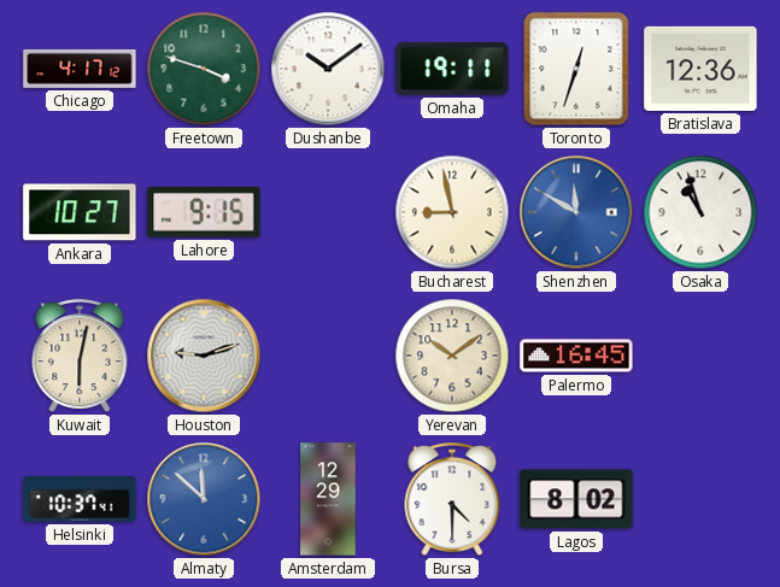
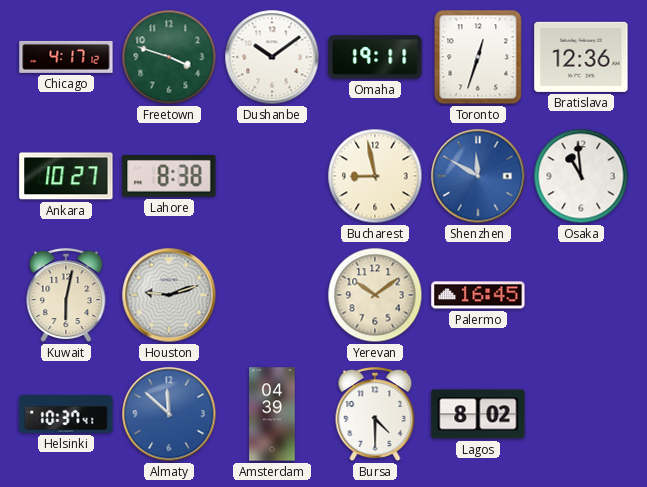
Lahore: 9:15 -> 8:38 (169, 177)
Osaka: 10:57 -> 10:59 (581, 176)
Amsterdam: 12:29 -> 04:39 (272, 414)
